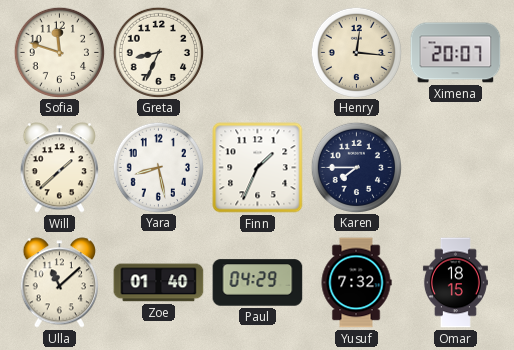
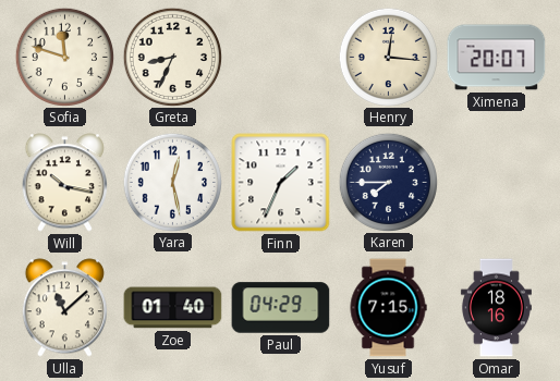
Will: 1:38 -> 10:17 (64, 183)
Yara: 8:28 -> 12:28 (172, 182)
Yusuf: 7:32 -> 7:15 (388, 308)
Omar: 18:15 -> 18:16 (496, 308)
